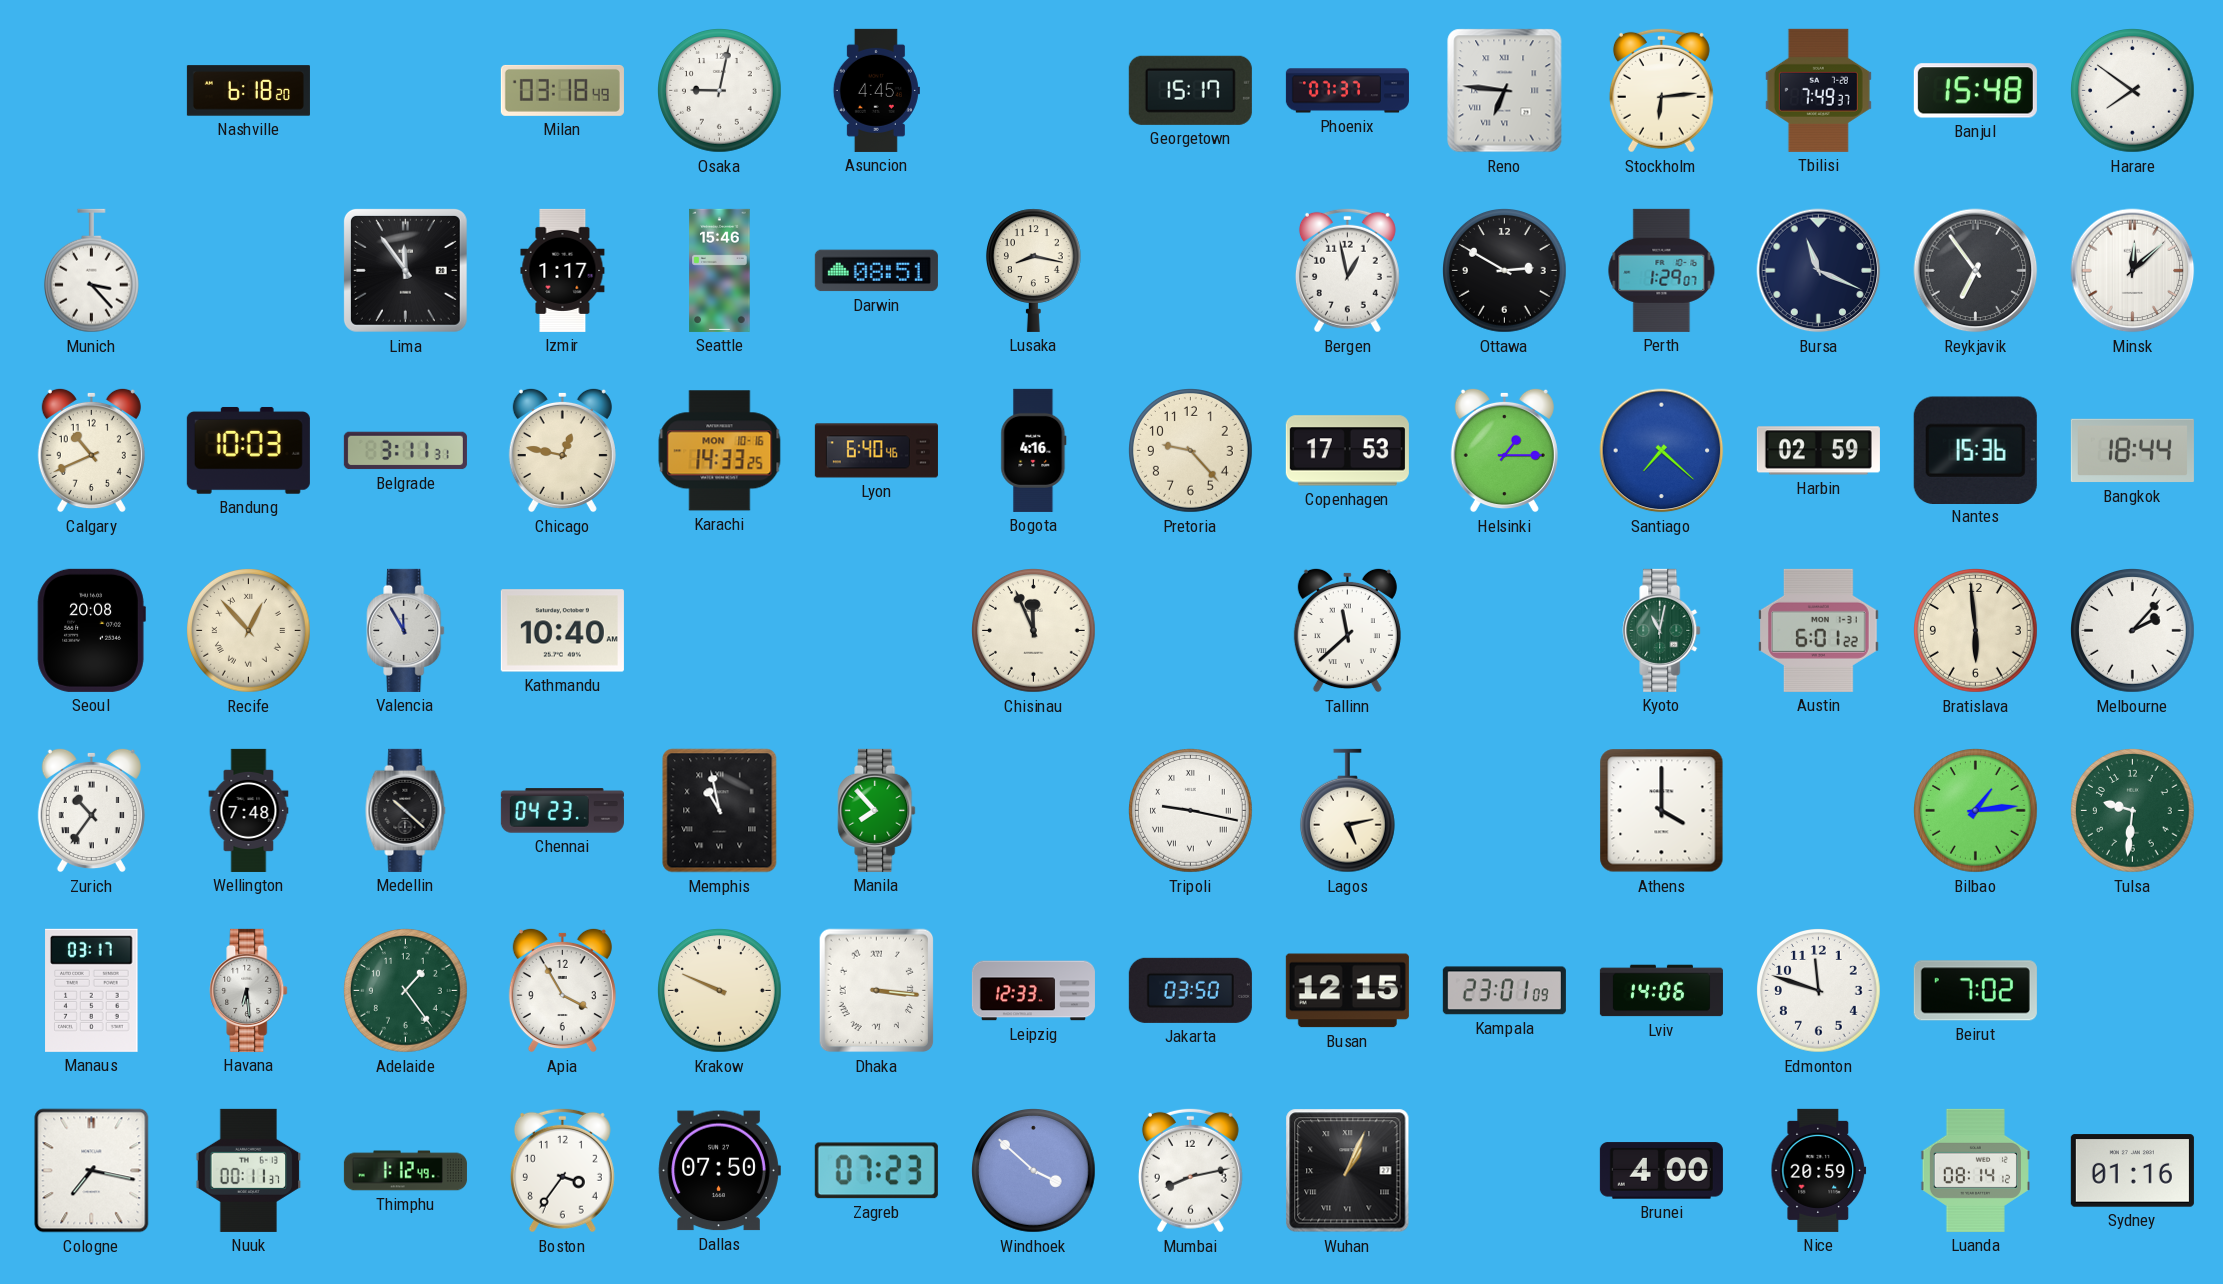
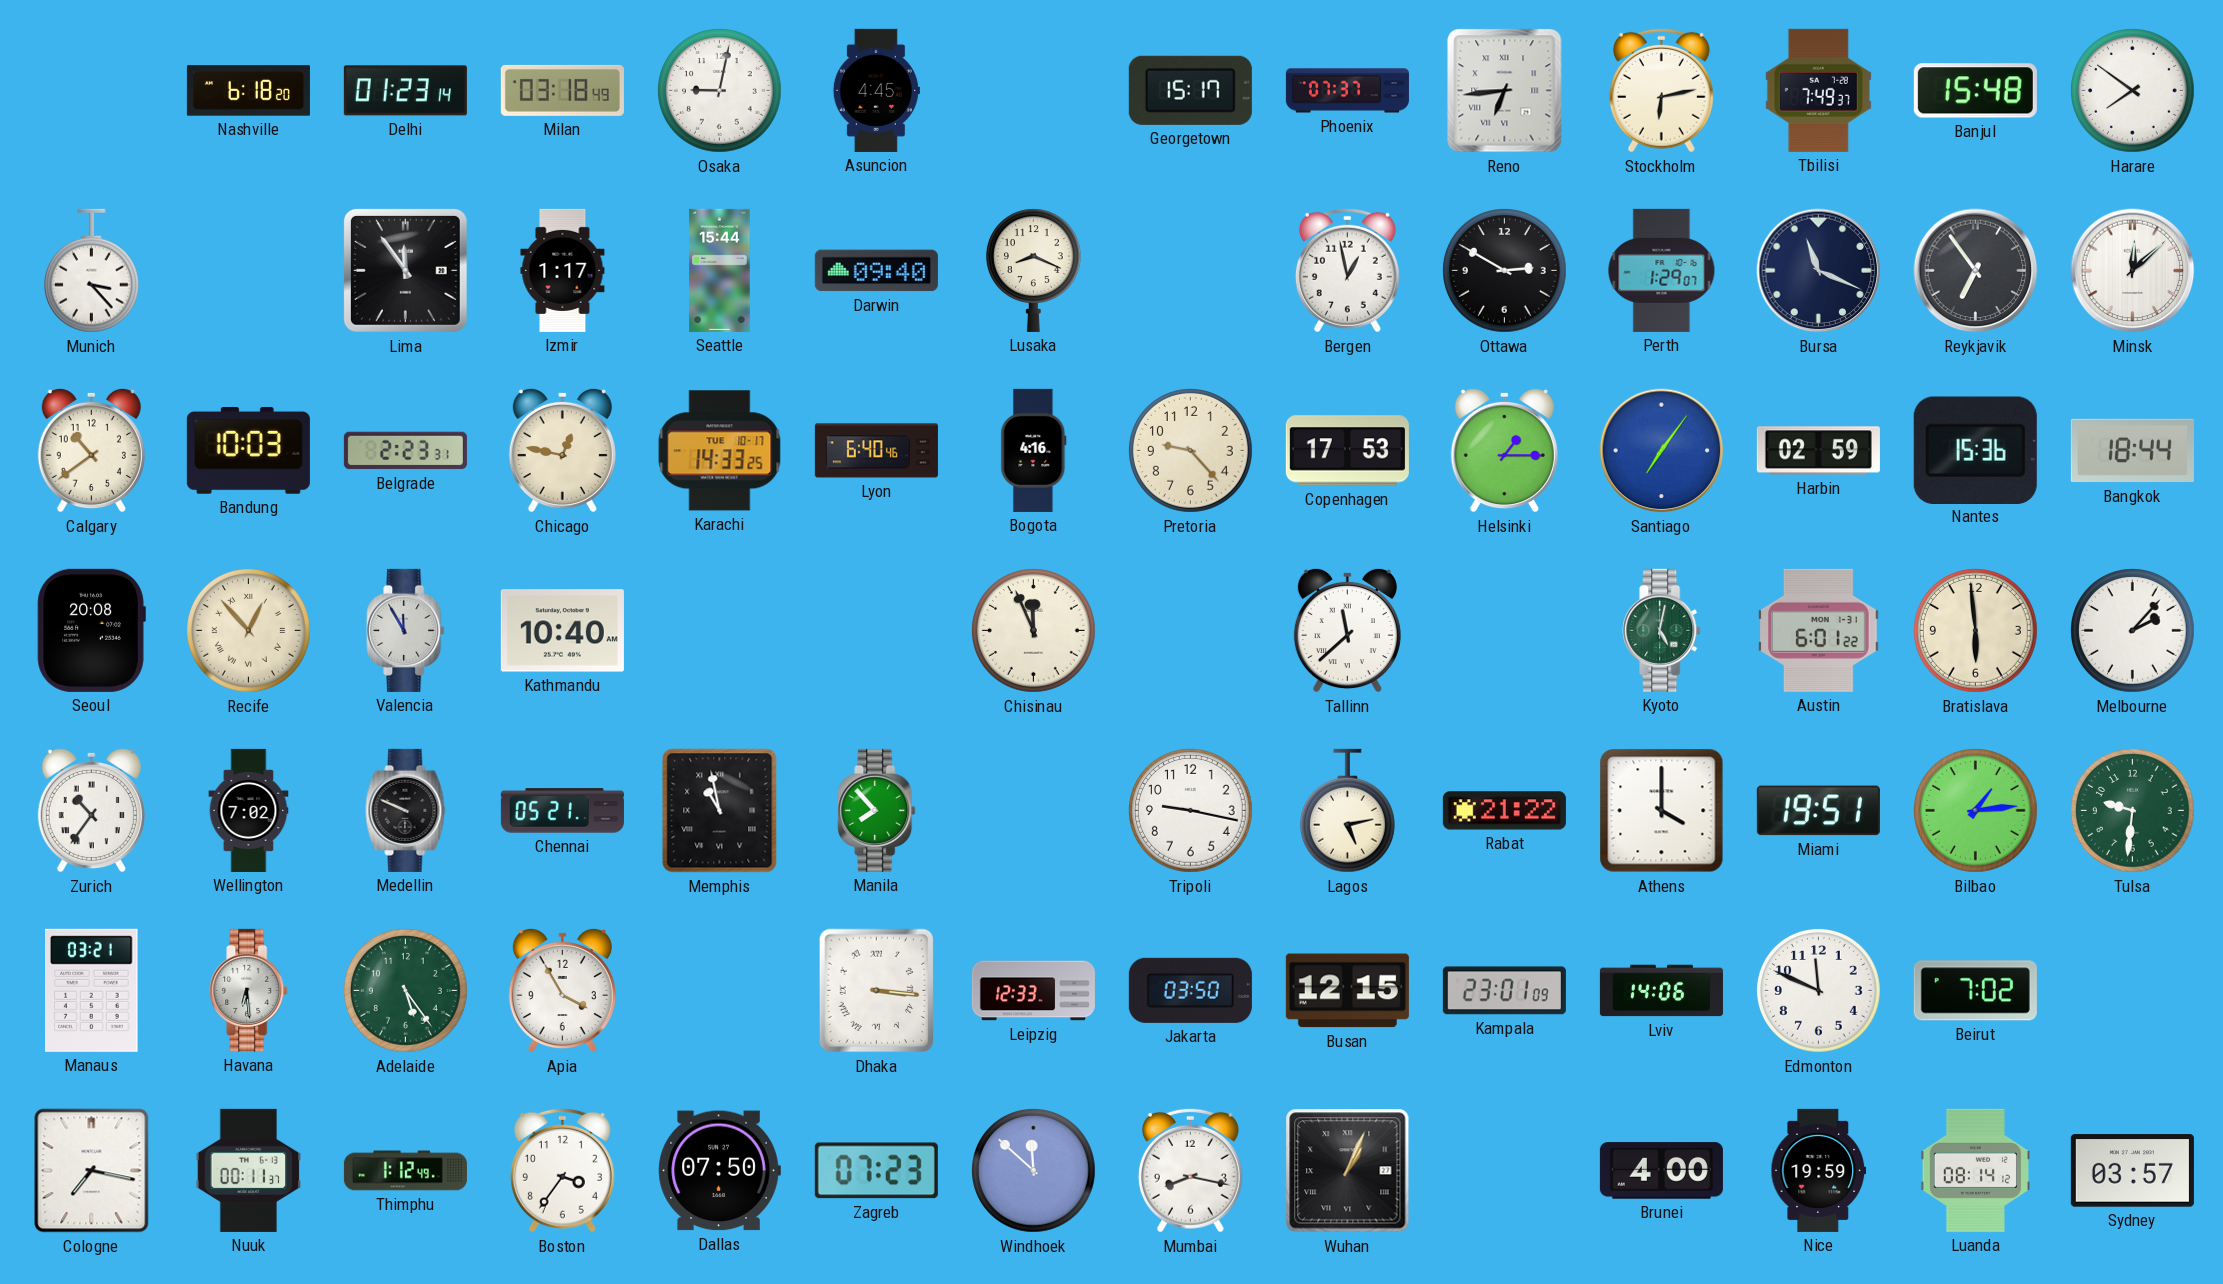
Delhi: none -> 01:23 (405, 91)
Reno: 6:46 -> 6:44 (1505, 91)
Stockholm: 6:14 -> 6:13 (1661, 90)
Seattle: 15:46 -> 15:44 (720, 270)
Darwin: 08:51 -> 09:40 (876, 271)
Lusaka: 8:17 -> 8:19 (1033, 270)
Calgary: 10:41 -> 10:39 (91, 450)
Belgrade: 3:11 -> 2:23 (405, 451)
Karachi date: MON 10-16 -> TUE 10-17 (720, 451)
Santiago: 7:22 -> 7:06 (1662, 451)
Kyoto: 11:02 -> 5:02 (1662, 630)
Wellington: 7:48 -> 7:02 (249, 810)
Medellin: 10:22 -> 9:49 (406, 810)
Chennai: 04:23 -> 05:21 (562, 811)
Tripoli numerals: Roman -> Arabic (1191, 811)
Rabat: none -> 21:22 (1504, 811)
Miami: none -> 19:51 (1818, 811)
Manaus: 03:17 -> 03:21 (92, 990)
Adelaide: 1:24 -> 5:24 (406, 991)
Krakow: 9:49 -> none (720, 991)
Edmonton: 11:48 -> 11:49 (1819, 991)
Windhoek: 3:52 -> 11:52 (1034, 1171)
Mumbai: 8:13 -> 8:17 (1190, 1170)
Nice: 20:59 -> 19:59 (1819, 1170)
Sydney: 01:16 -> 03:57 (2132, 1171)
